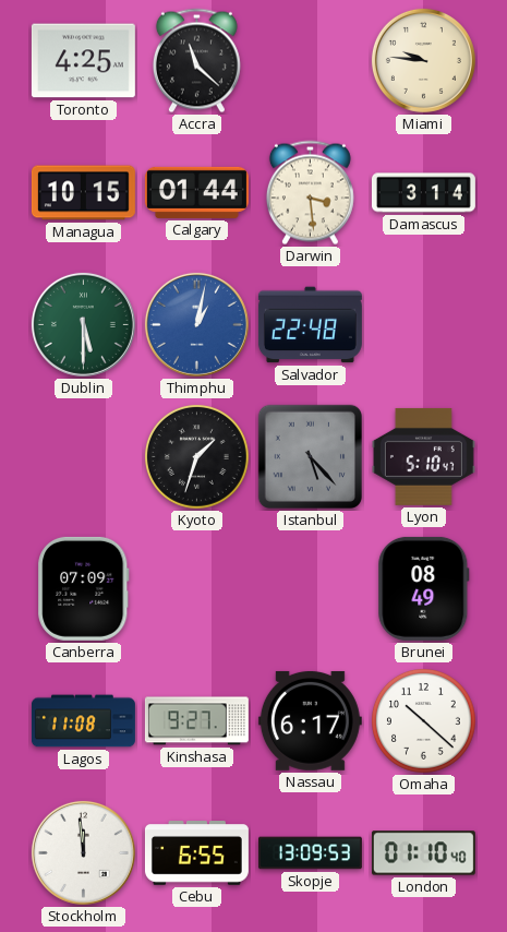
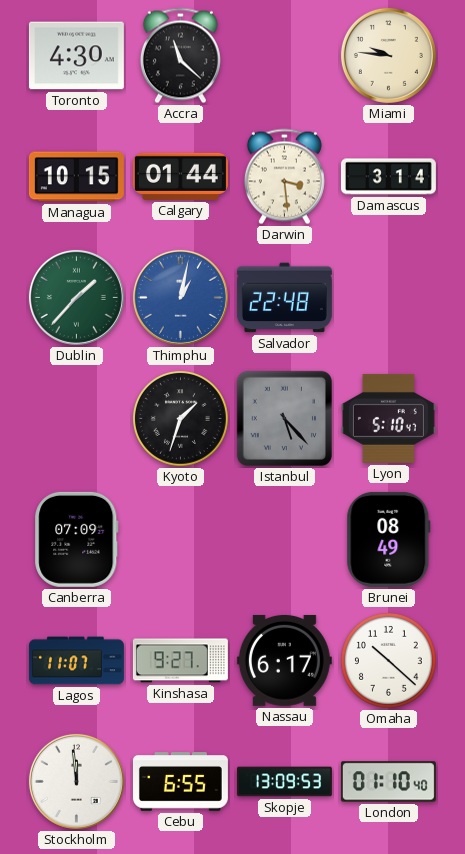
Toronto: 4:25 -> 4:30 (76, 56)
Dublin: 5:30 -> 1:37 (76, 297)
Lagos: 11:08 -> 11:07 (76, 661)
